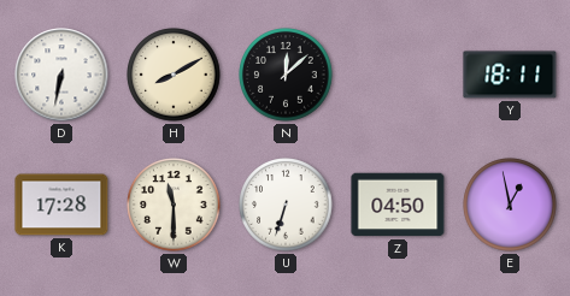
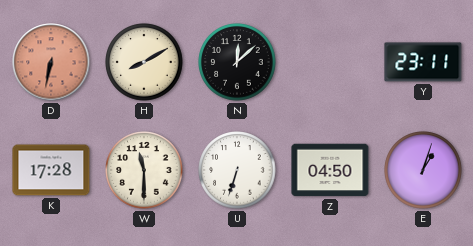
D dial: white -> salmon (51, 62)
Y: 18:11 -> 23:11 (423, 62)
E: 12:58 -> 1:03 (423, 170)
